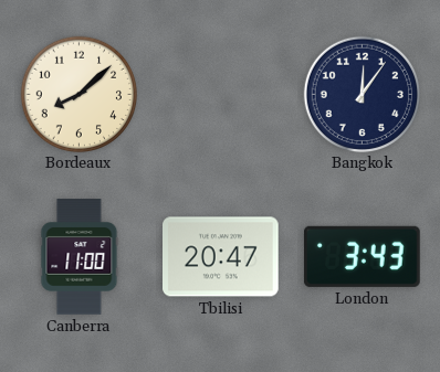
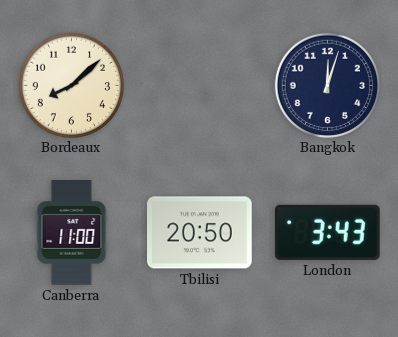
Bangkok: 12:06 -> 12:03 (327, 85)
Tbilisi: 20:47 -> 20:50 (200, 233)
